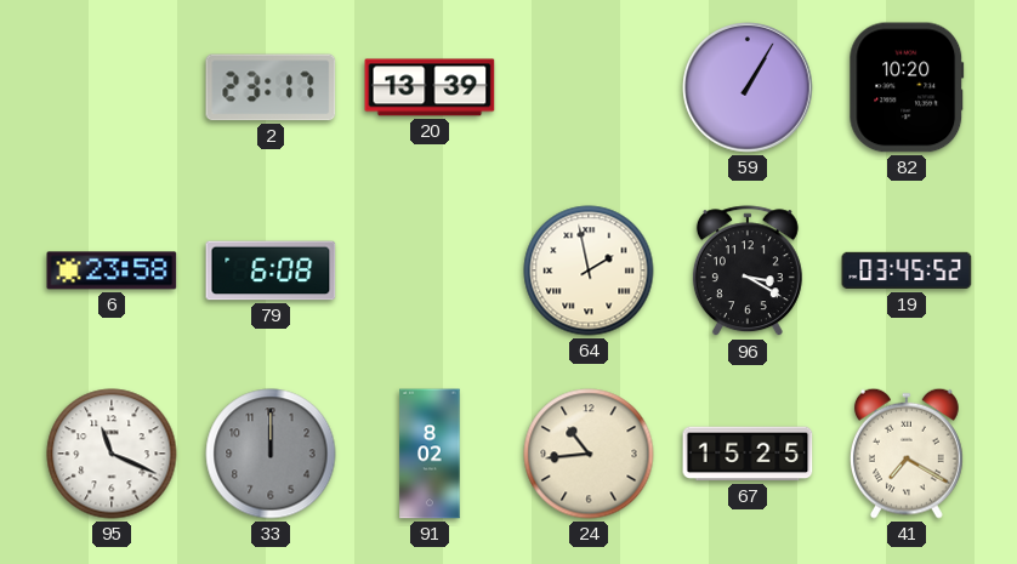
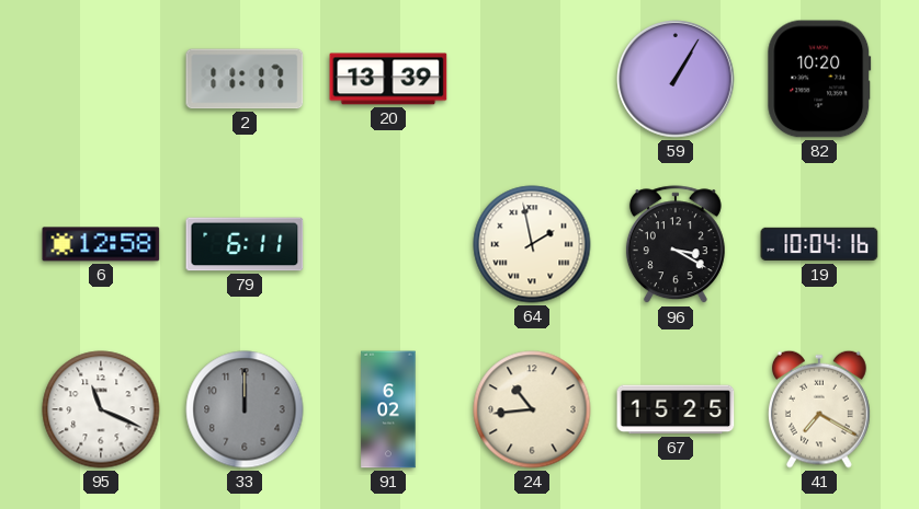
2: 23:17 -> 11:17 (245, 79)
6: 23:58 -> 12:58 (101, 244)
79: 6:08 -> 6:11 (245, 244)
19: 03:45 -> 10:04 (819, 244)
91: 8:02 -> 6:02 (388, 409)
